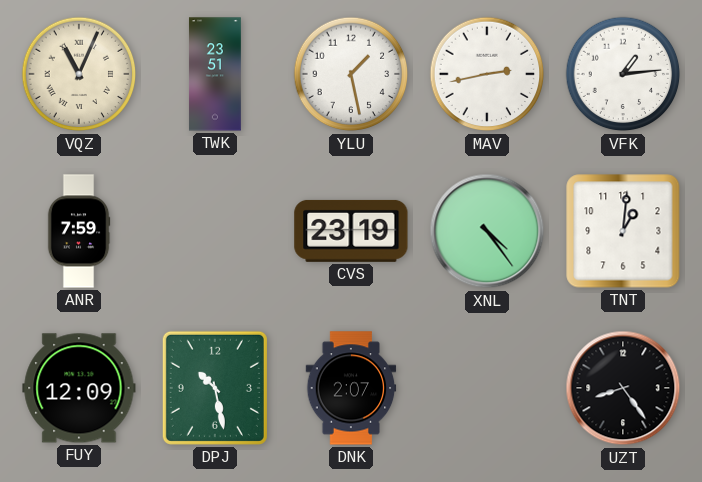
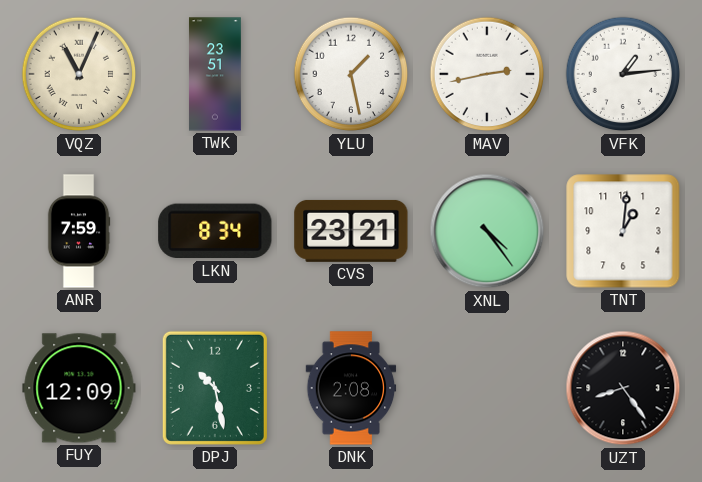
LKN: none -> 8:34 (215, 231)
CVS: 23:19 -> 23:21 (351, 231)
DNK: 2:07 -> 2:08 (351, 388)
